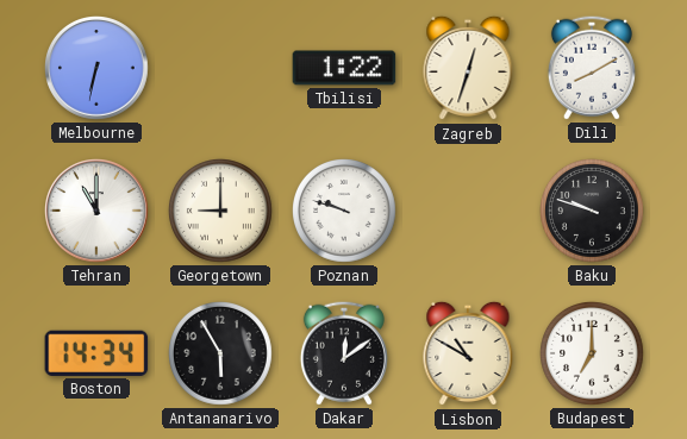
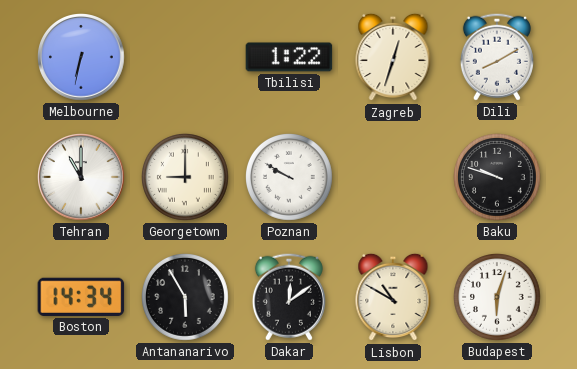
Poznan: 9:48 -> 9:50 (290, 178)
Budapest: 7:00 -> 6:03 (498, 298)
